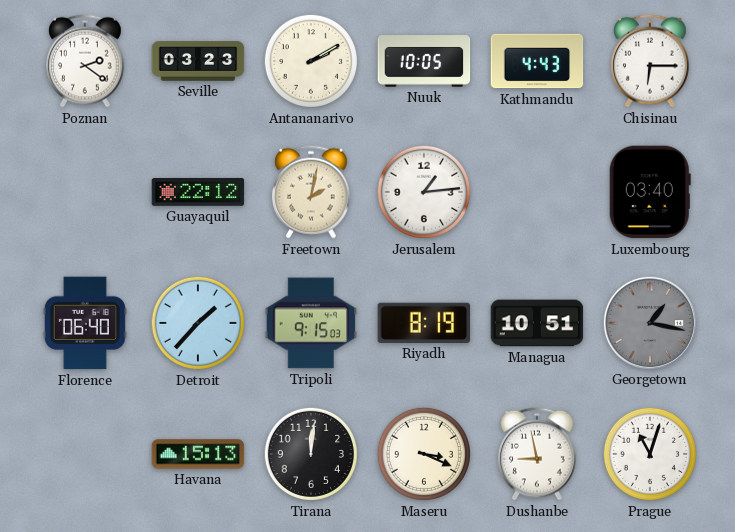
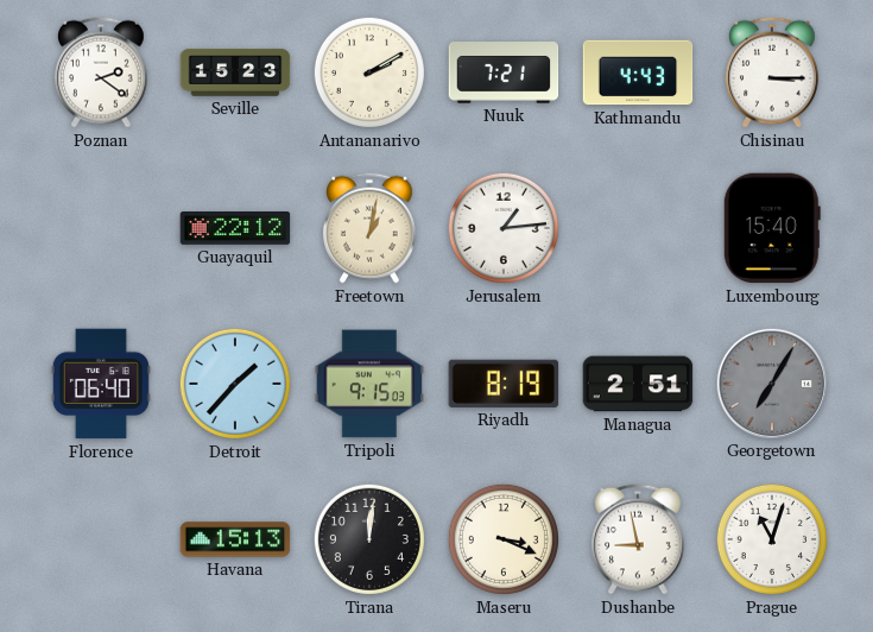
Seville: 03:23 -> 15:23 (235, 72)
Nuuk: 10:05 -> 7:21 (504, 72)
Chisinau: 6:15 -> 3:15 (773, 72)
Freetown: 2:02 -> 1:02 (371, 228)
Luxembourg: 03:40 -> 15:40 (772, 228)
Managua: 10:51 -> 2:51 (638, 384)
Georgetown: 1:17 -> 7:05 (771, 383)
